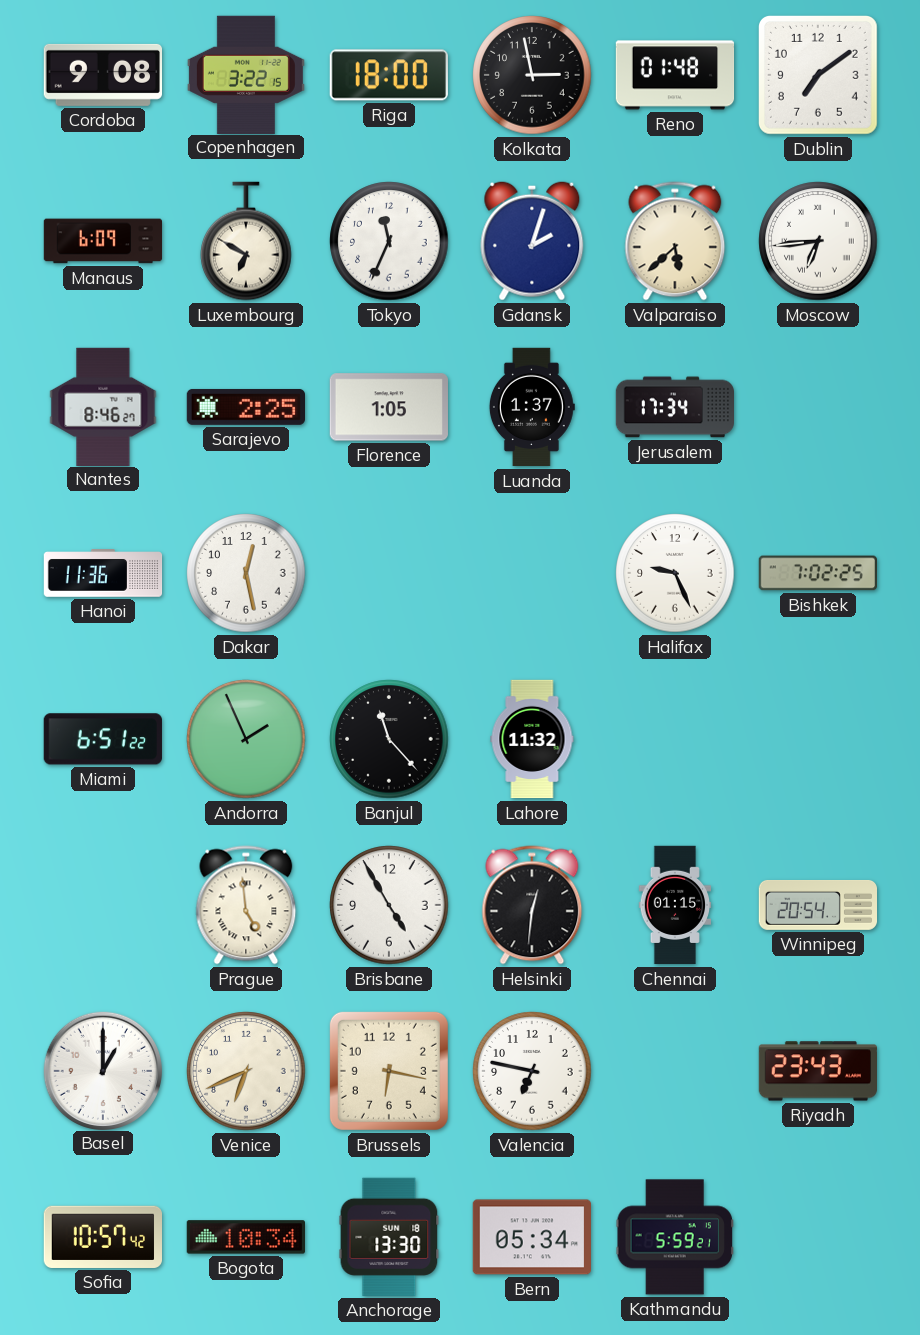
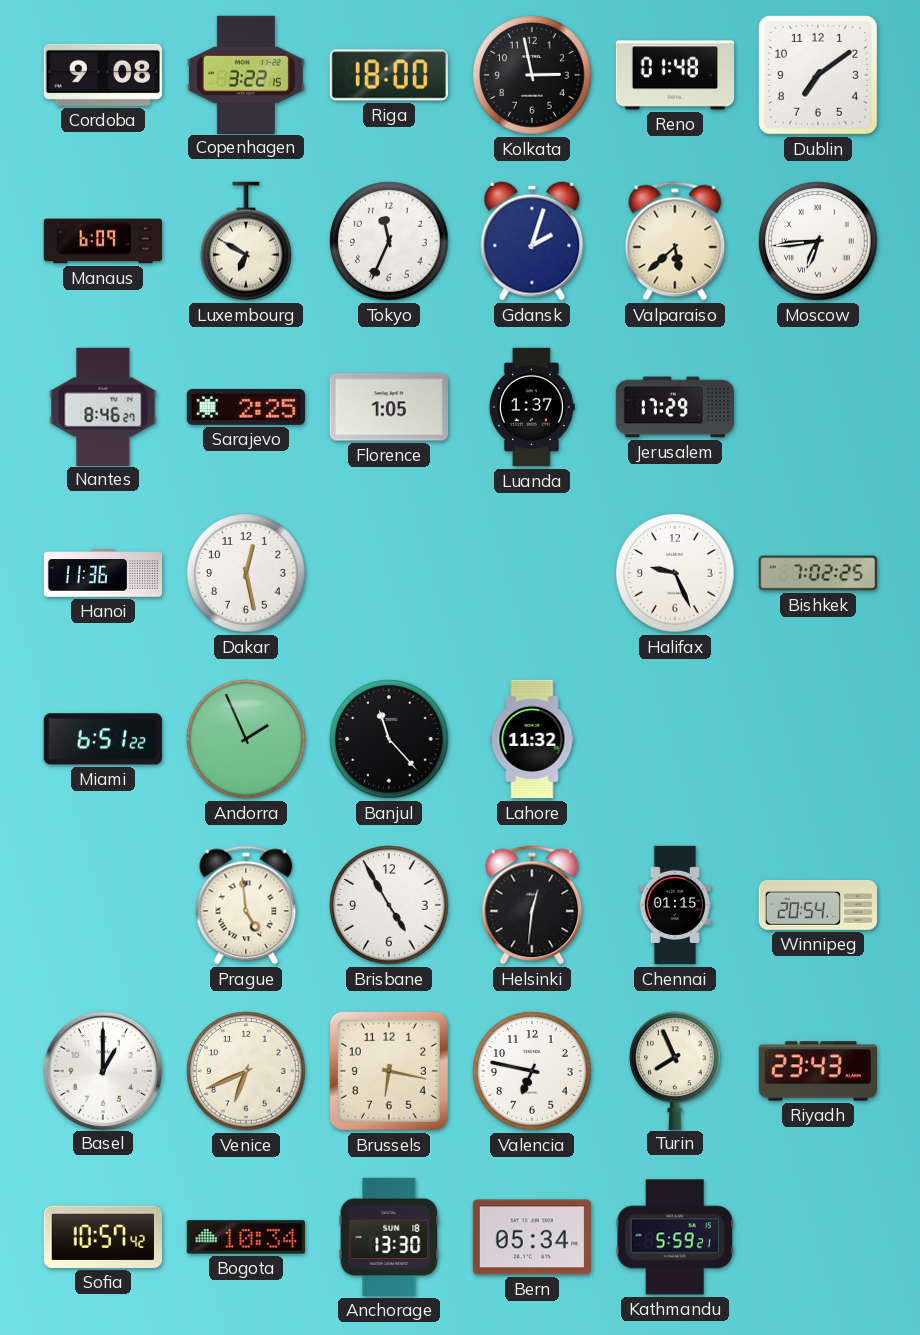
Jerusalem: 17:34 -> 17:29 (674, 407)
Turin: none -> 7:56 (675, 1070)
